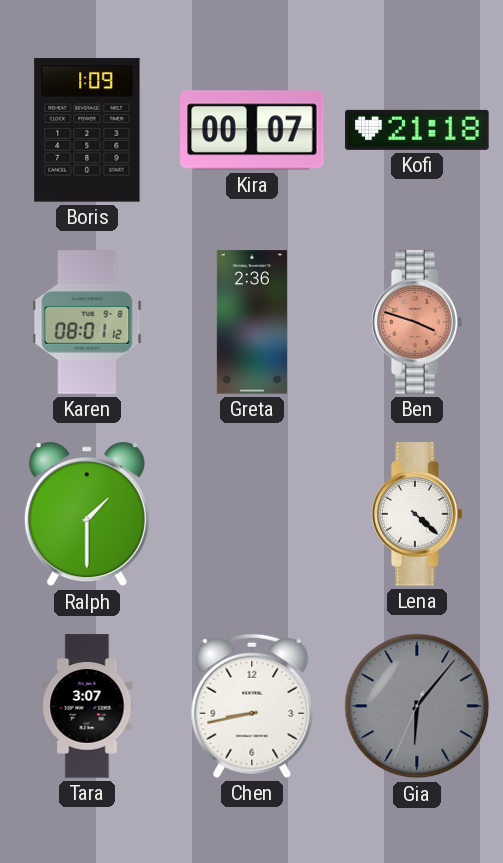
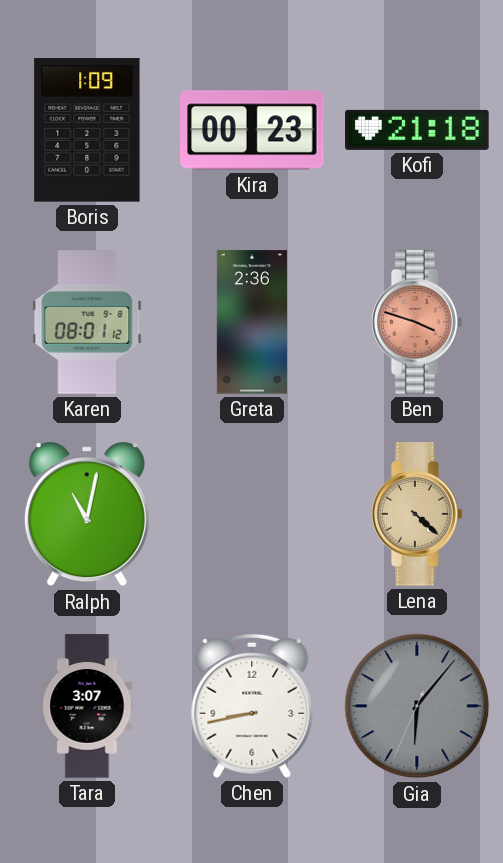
Kira: 00:07 -> 00:23 (252, 130)
Ralph: 1:30 -> 11:02 (87, 514)
Lena dial: white -> champagne (417, 514)
